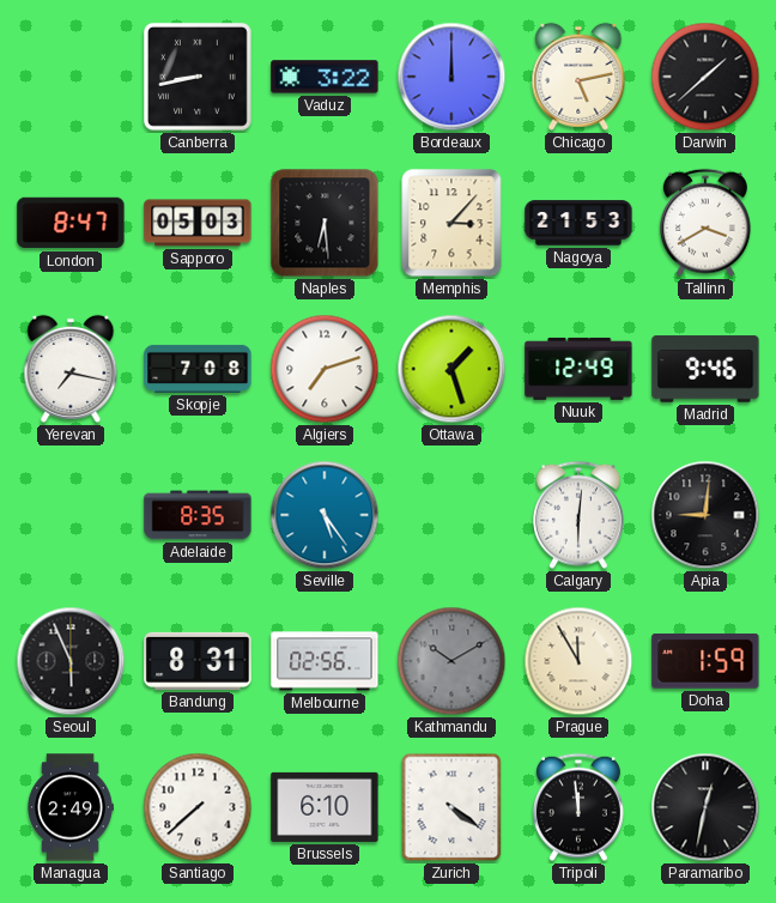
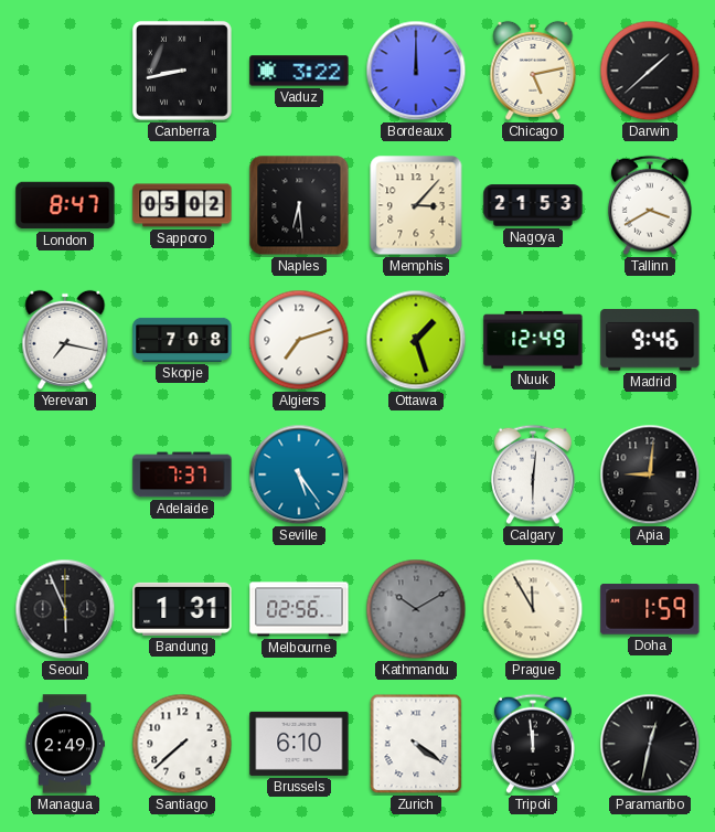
Sapporo: 05:03 -> 05:02 (182, 205)
Adelaide: 8:35 -> 7:37 (182, 474)
Bandung: 8:31 -> 1:31 (182, 609)
